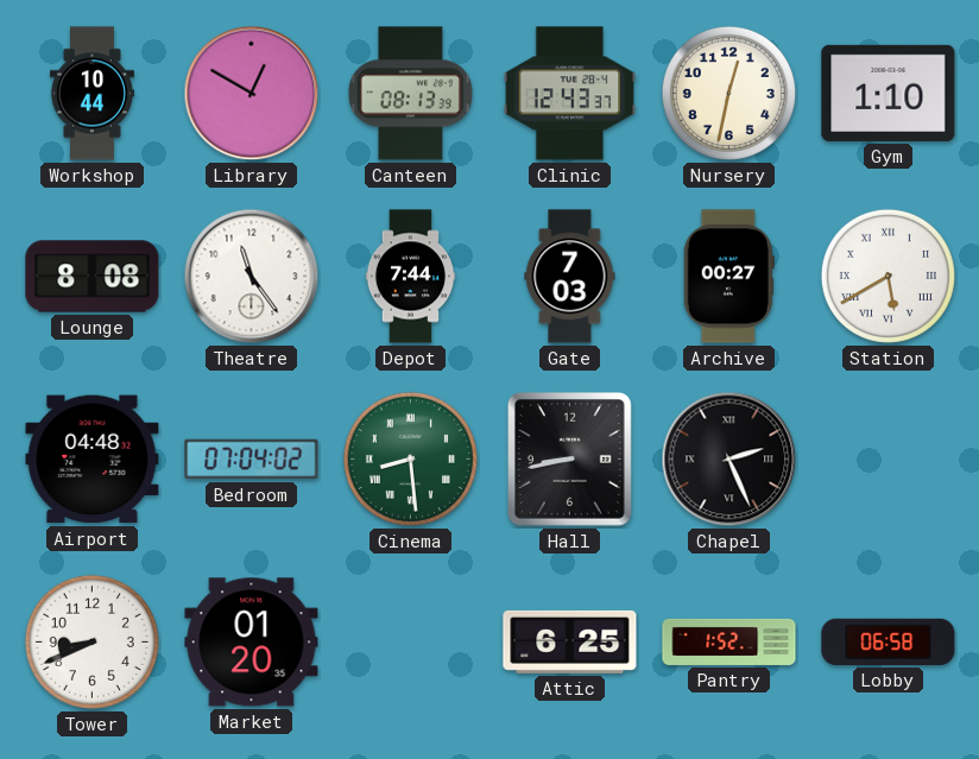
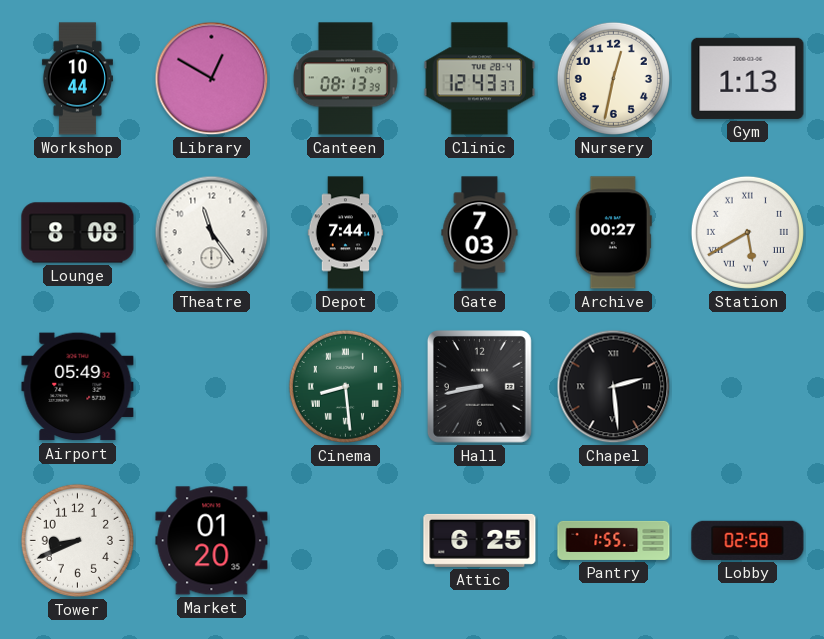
Gym: 1:10 -> 1:13 (748, 78)
Airport: 04:48 -> 05:49 (78, 387)
Bedroom: 07:04 -> none (252, 460)
Chapel: 2:26 -> 2:29 (614, 387)
Pantry: 1:52 -> 1:55 (614, 540)
Lobby: 06:58 -> 02:58 (748, 540)
